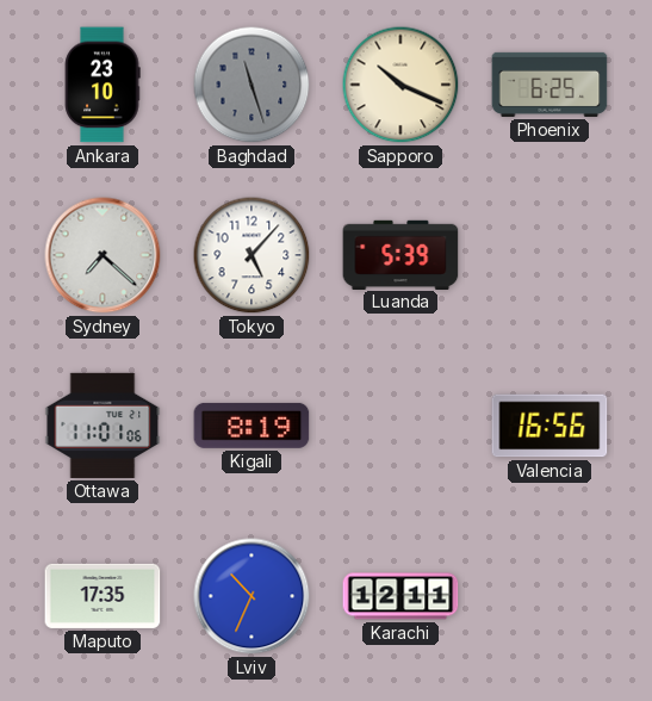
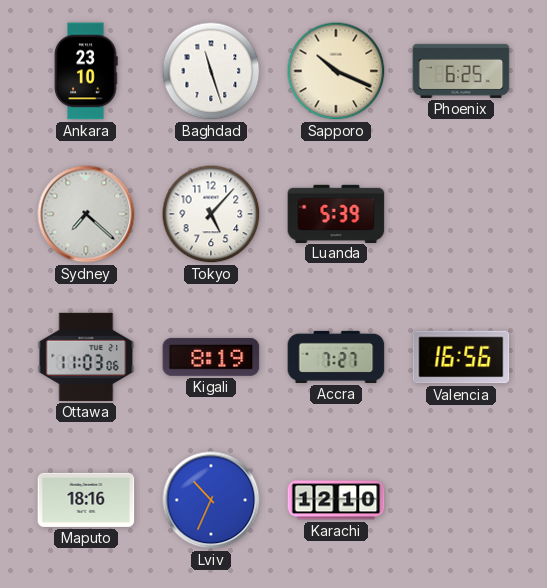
Baghdad dial: grey -> white (211, 71)
Ottawa: 11:01 -> 11:03 (86, 357)
Accra: none -> 7:27 (336, 357)
Maputo: 17:35 -> 18:16 (86, 500)
Karachi: 12:11 -> 12:10 (336, 500)
